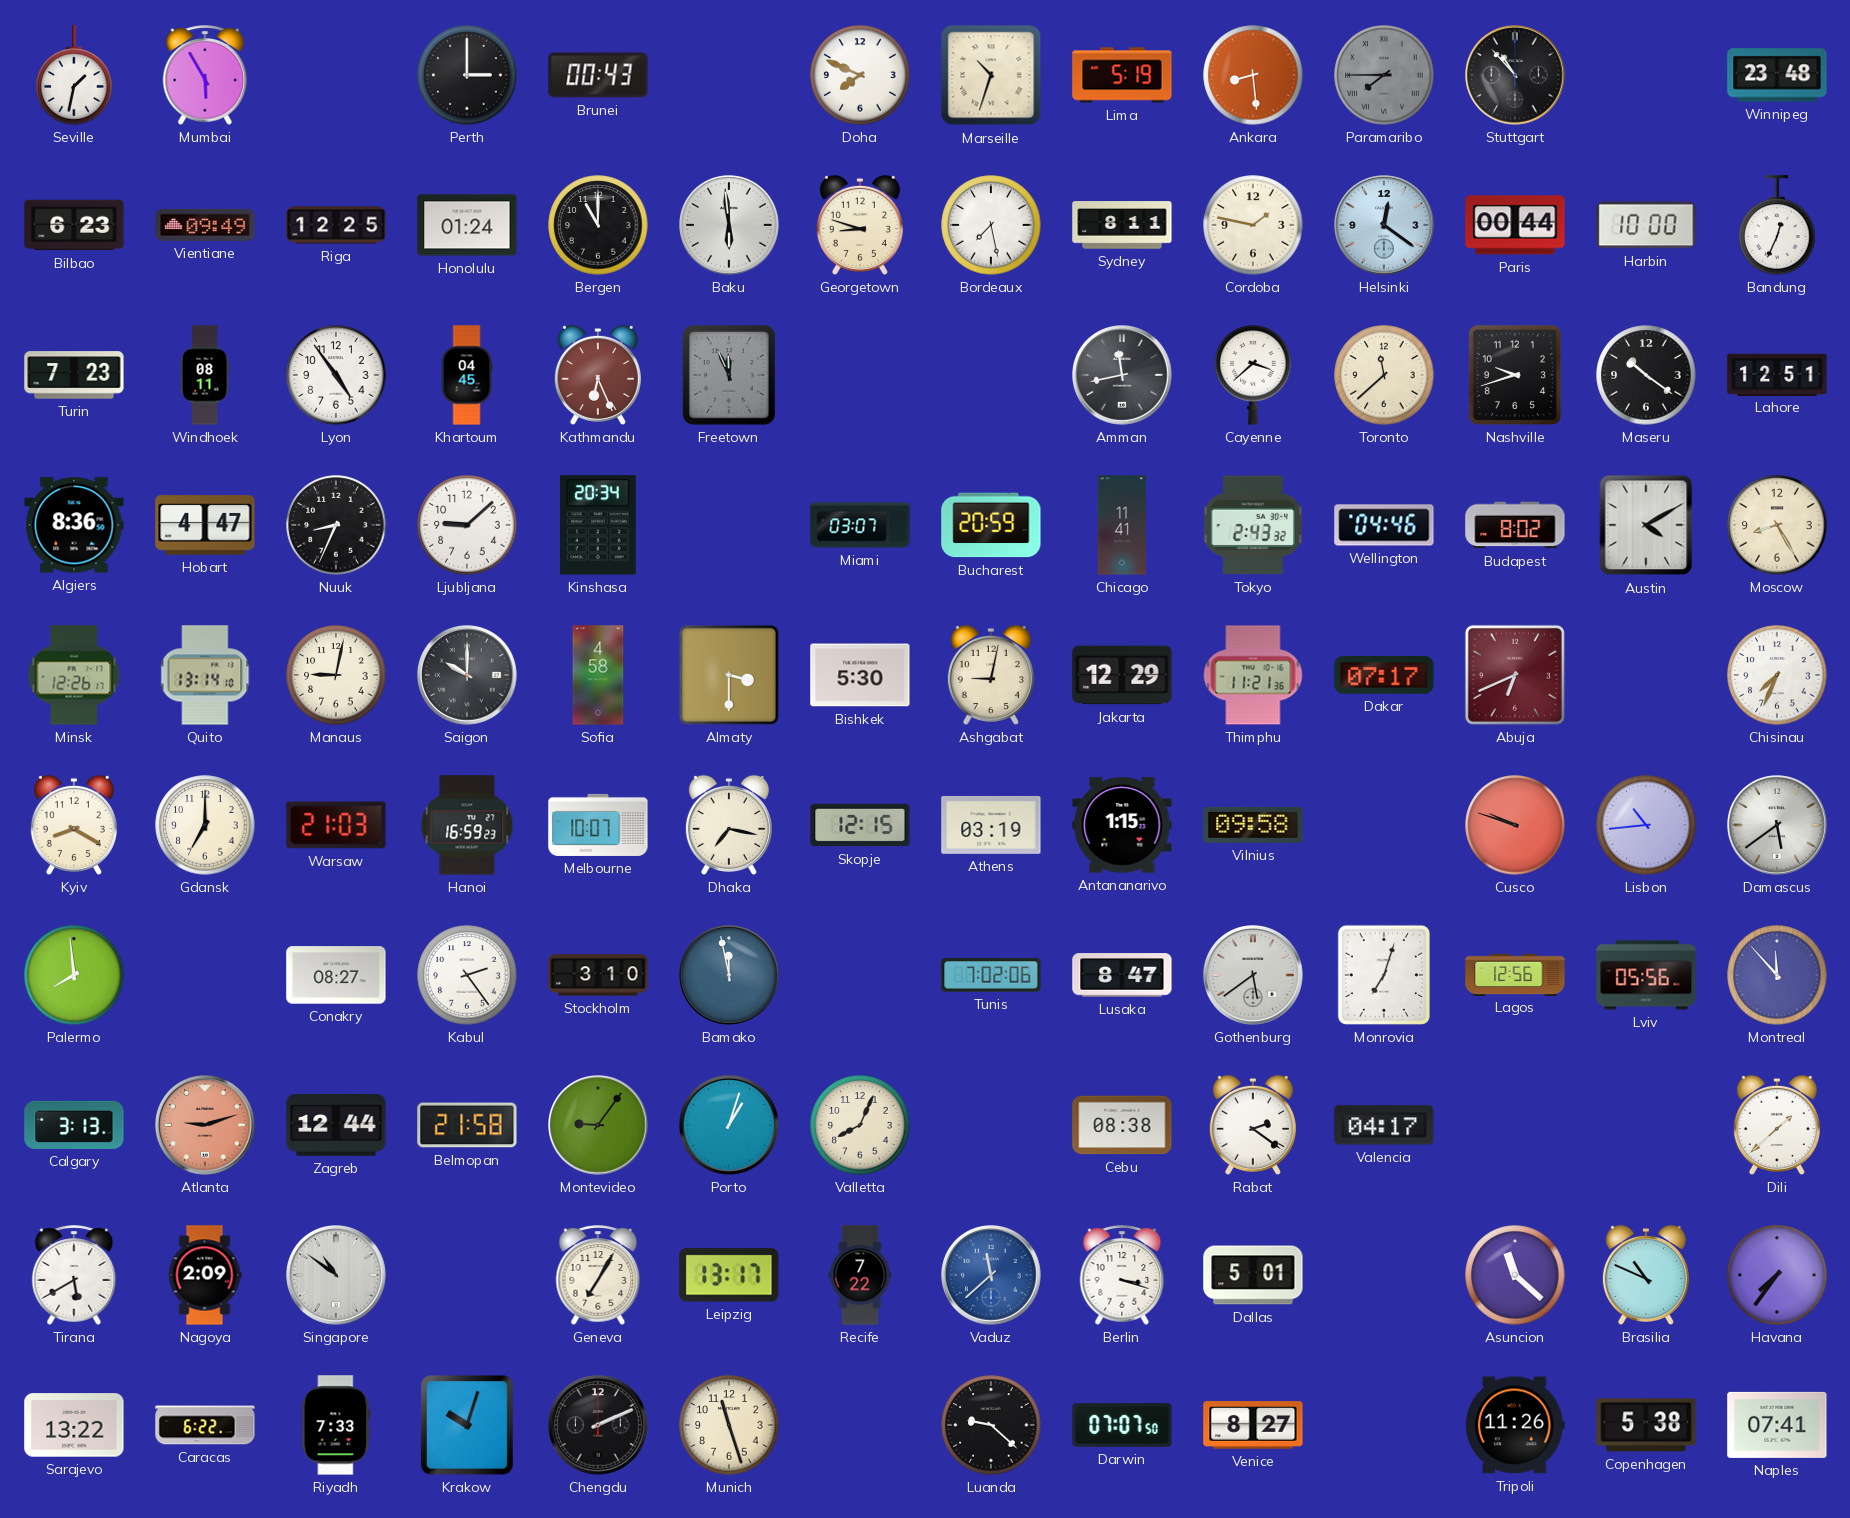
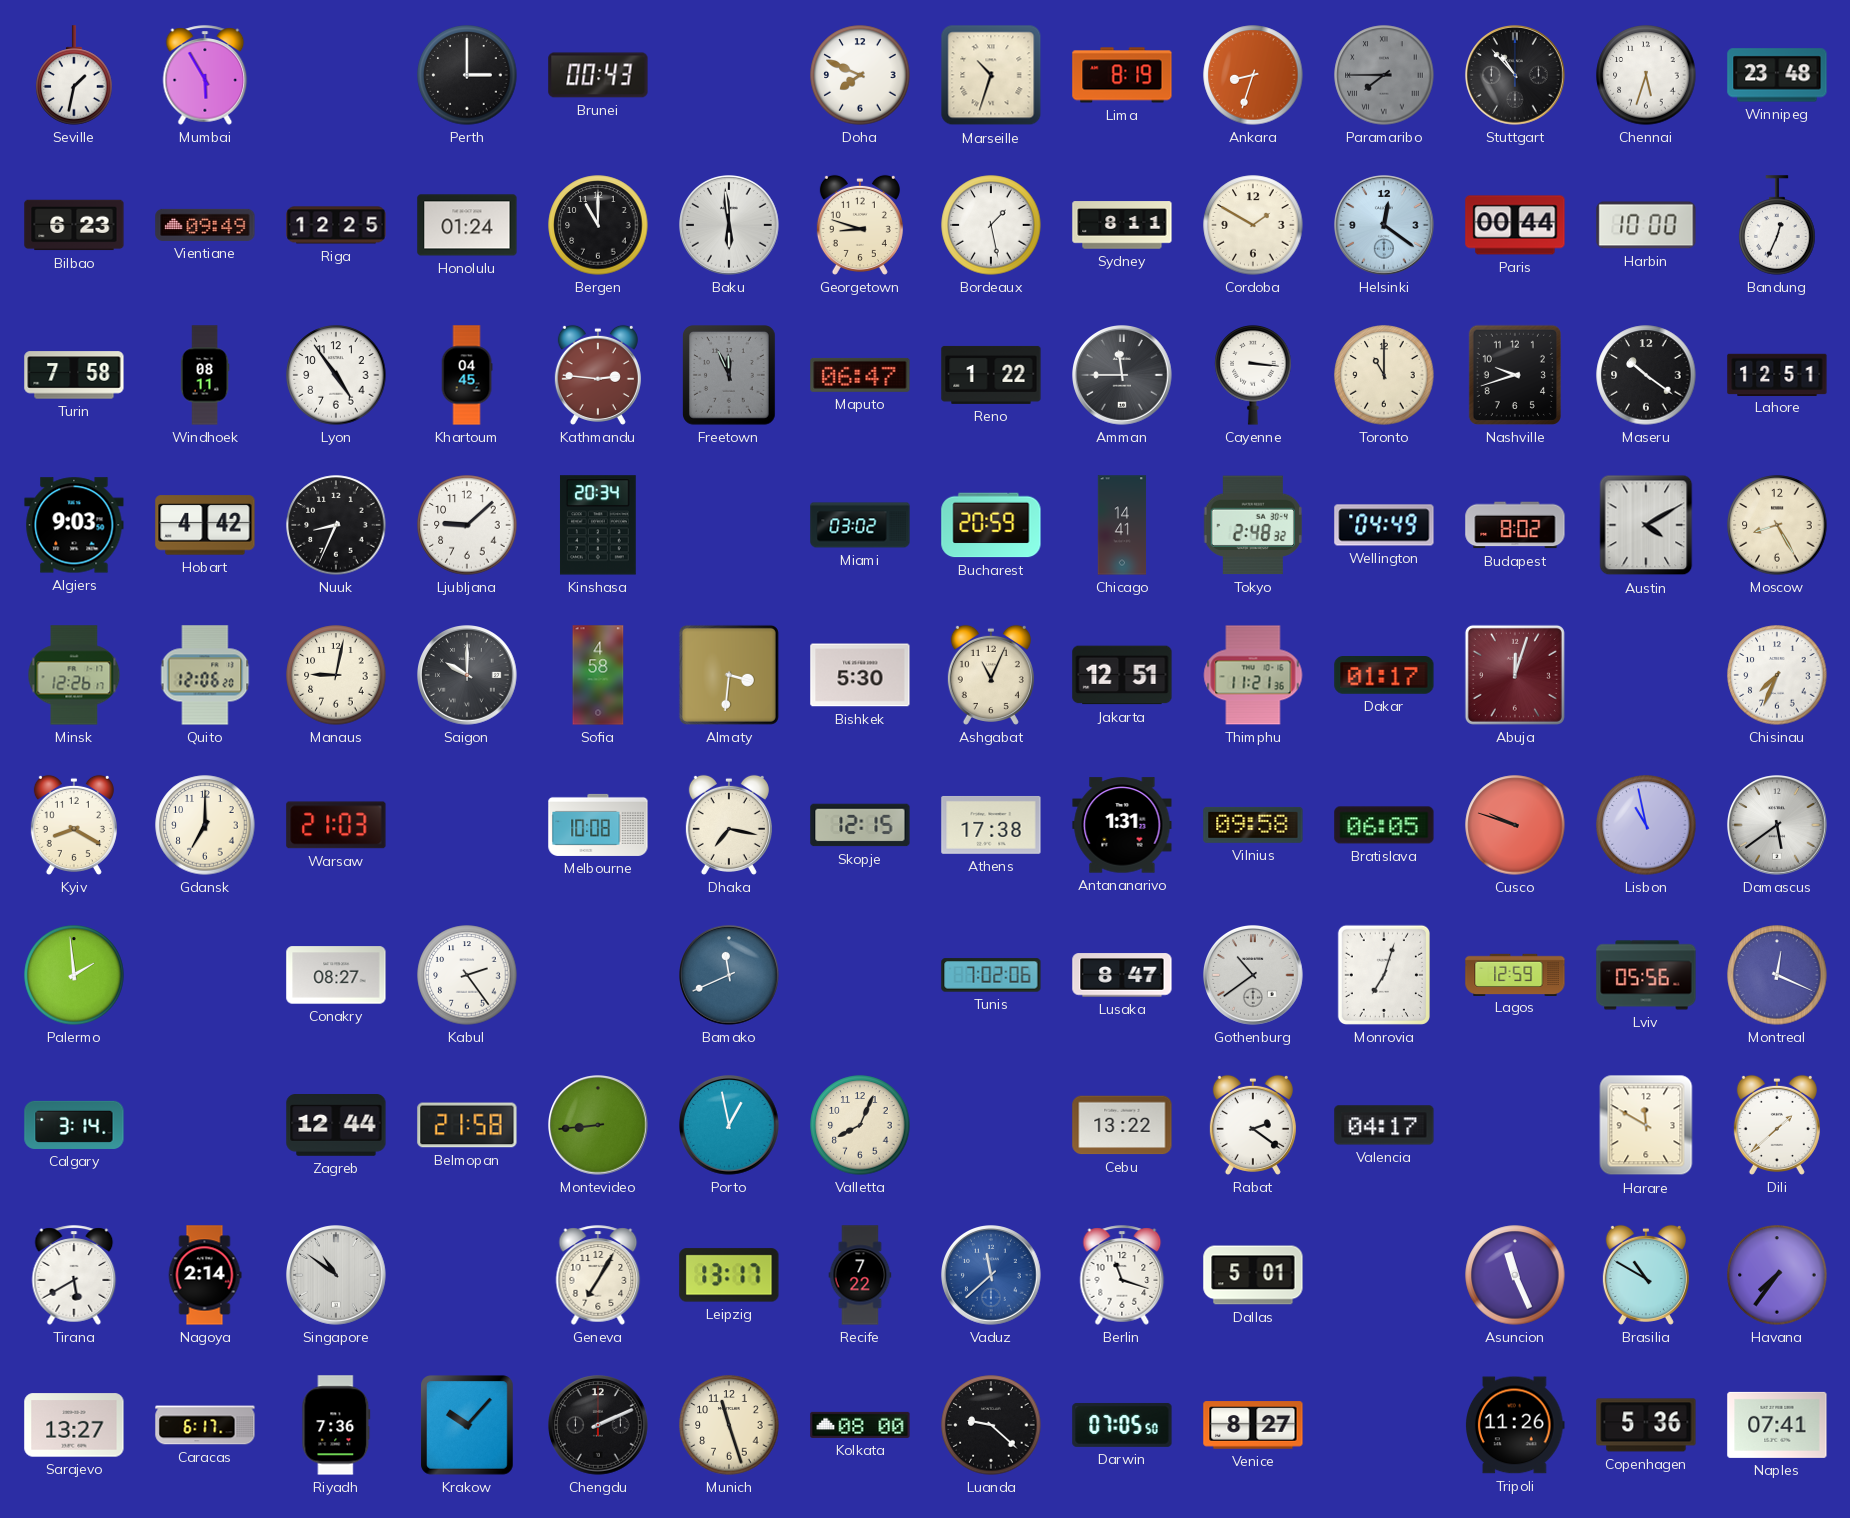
Lima: 5:19 -> 8:19 (1122, 75)
Ankara: 8:29 -> 8:33 (1253, 75)
Chennai: none -> 5:33 (1646, 75)
Bordeaux: 7:28 -> 1:28 (991, 225)
Cordoba: 1:47 -> 1:50 (1253, 225)
Turin: 7:23 -> 7:58 (74, 375)
Kathmandu: 6:26 -> 2:46 (598, 375)
Maputo: none -> 06:47 (860, 375)
Reno: none -> 1:22 (991, 375)
Amman: 11:43 -> 11:45 (1123, 376)
Cayenne: 3:38 -> 3:16 (1253, 375)
Toronto: 11:38 -> 11:00 (1384, 375)
Algiers: 8:36 -> 9:03 (74, 525)
Hobart: 4:47 -> 4:42 (205, 525)
Miami: 03:07 -> 03:02 (860, 525)
Chicago: 11:41 -> 14:41 (1122, 525)
Tokyo: 2:43 -> 2:48 (1252, 525)
Wellington: 04:46 -> 04:49 (1384, 525)
Quito: 13:14 -> 12:06 (205, 675)
Almaty: 3:30 -> 3:31 (729, 675)
Ashgabat: 9:02 -> 11:04 (991, 675)
Jakarta: 12:29 -> 12:51 (1122, 675)
Dakar: 07:17 -> 01:17 (1384, 676)
Abuja: 6:41 -> 12:03 (1515, 675)
Hanoi: 16:59 -> none (467, 825)
Melbourne: 10:07 -> 10:08 (598, 825)
Athens: 03:19 -> 17:38 (991, 825)
Antananarivo: 1:15 -> 1:31 (1122, 825)
Bratislava: none -> 06:05 (1384, 825)
Lisbon: 10:44 -> 10:58 (1646, 825)
Palermo: 7:59 -> 1:59 (74, 975)
Stockholm: 3:10 -> none (598, 975)
Bamako: 11:58 -> 11:41 (730, 976)
Gothenburg: 5:39 -> 10:39 (1254, 976)
Lagos: 12:56 -> 12:59 (1515, 974)
Montreal: 11:53 -> 12:19 (1777, 975)
Calgary: 3:13 -> 3:14 (74, 1125)
Atlanta: 9:12 -> none (206, 1126)
Montevideo: 9:06 -> 8:44 (599, 1126)
Porto: 1:03 -> 12:58 (730, 1126)
Cebu: 08:38 -> 13:22 (1122, 1125)
Harare: none -> 11:50 (1646, 1125)
Nagoya: 2:09 -> 2:14 (205, 1275)
Berlin: 3:18 -> 11:18 (1122, 1275)
Asuncion: 11:22 -> 11:26 (1515, 1275)
Brasilia: 10:49 -> 10:50 (1646, 1275)
Sarajevo: 13:22 -> 13:27 (74, 1425)
Caracas: 6:22 -> 6:17 (205, 1425)
Riyadh: 7:33 -> 7:36 (336, 1425)
Krakow: 10:03 -> 10:07 (468, 1425)
Kolkata: none -> 08:00 (860, 1425)
Darwin: 07:07 -> 07:05 (1122, 1425)
Copenhagen: 5:38 -> 5:36 (1646, 1425)
